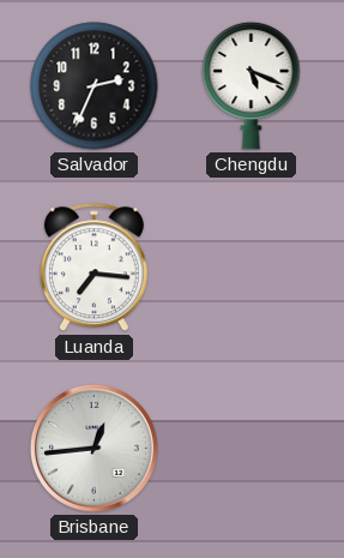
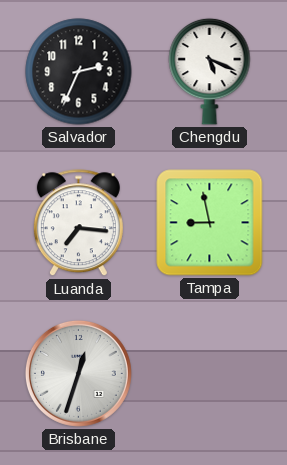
Tampa: none -> 8:58 (210, 223)
Brisbane: 12:44 -> 12:33 (78, 373)
